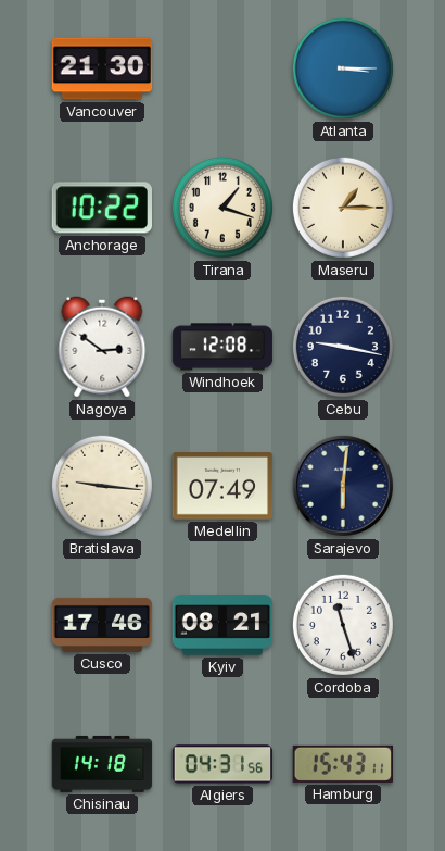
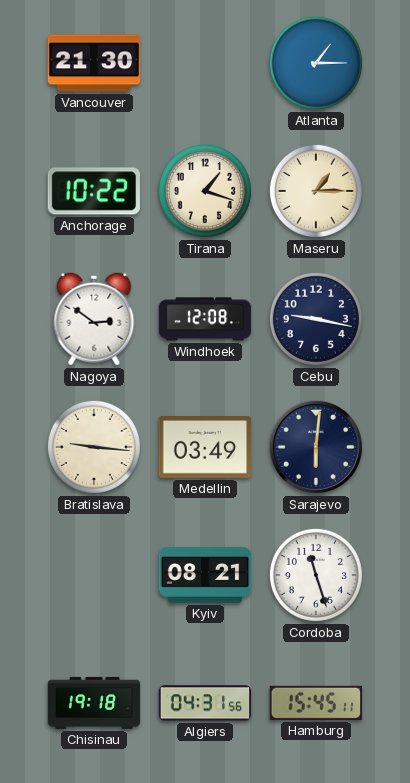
Atlanta: 3:15 -> 1:15 (316, 63)
Medellin: 07:49 -> 03:49 (205, 447)
Cusco: 17:46 -> none (102, 625)
Chisinau: 14:18 -> 19:18 (94, 703)
Hamburg: 15:43 -> 15:45 (315, 703)
